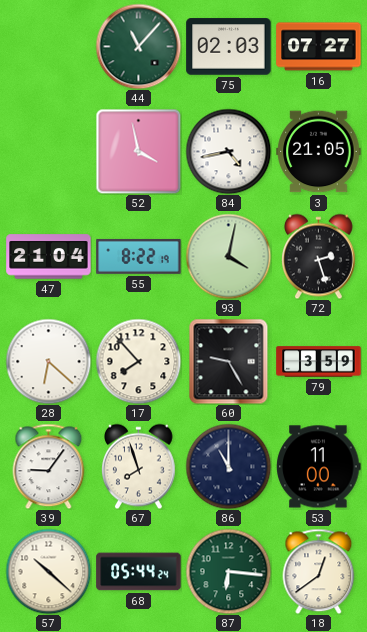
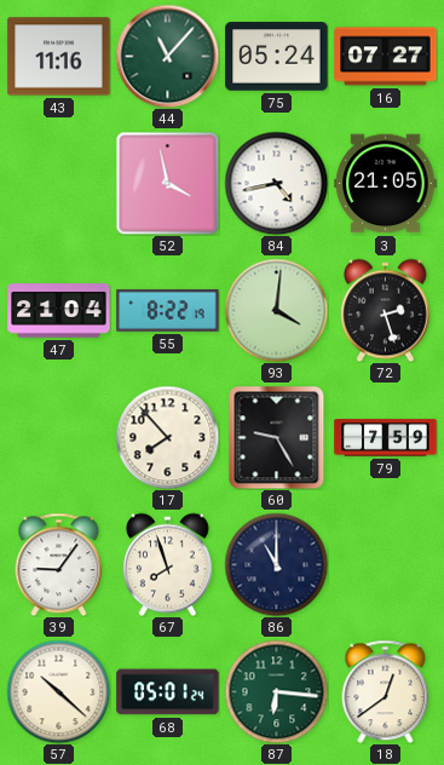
43: none -> 11:16 (59, 57)
75: 02:03 -> 05:24 (277, 57)
93: 4:02 -> 4:01 (276, 310)
28: 6:22 -> none (48, 361)
79: 3:59 -> 7:59 (386, 438)
53: 11:00 -> none (319, 467)
68: 05:44 -> 05:01 (168, 692)
